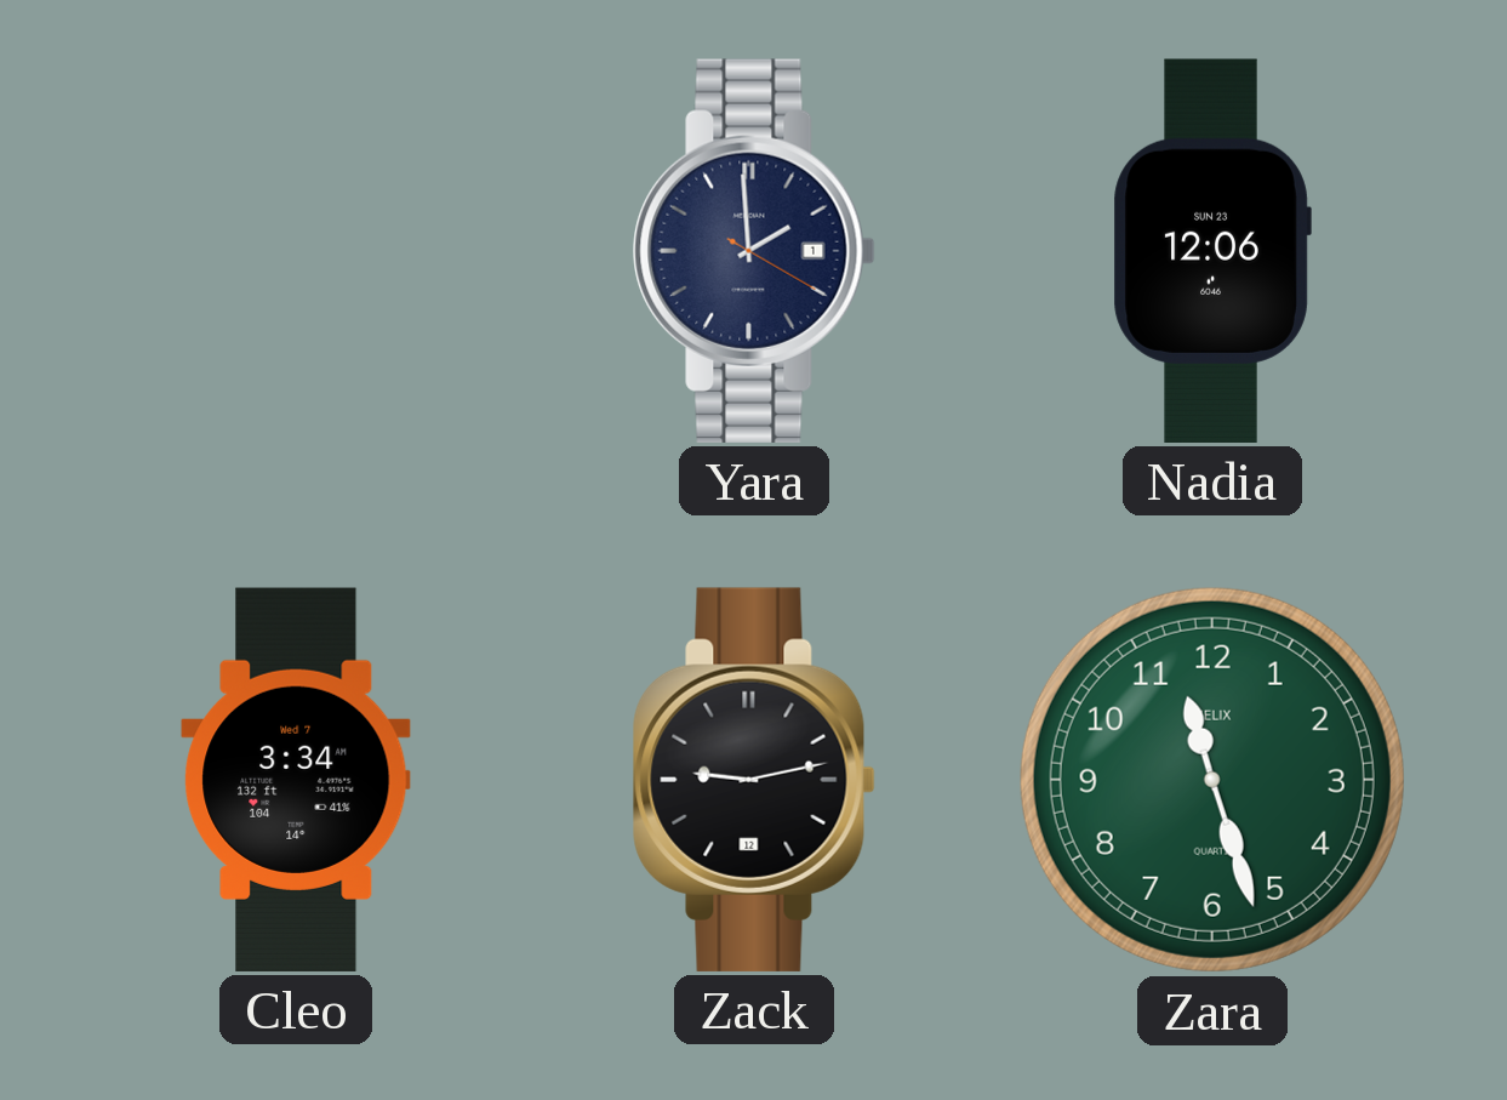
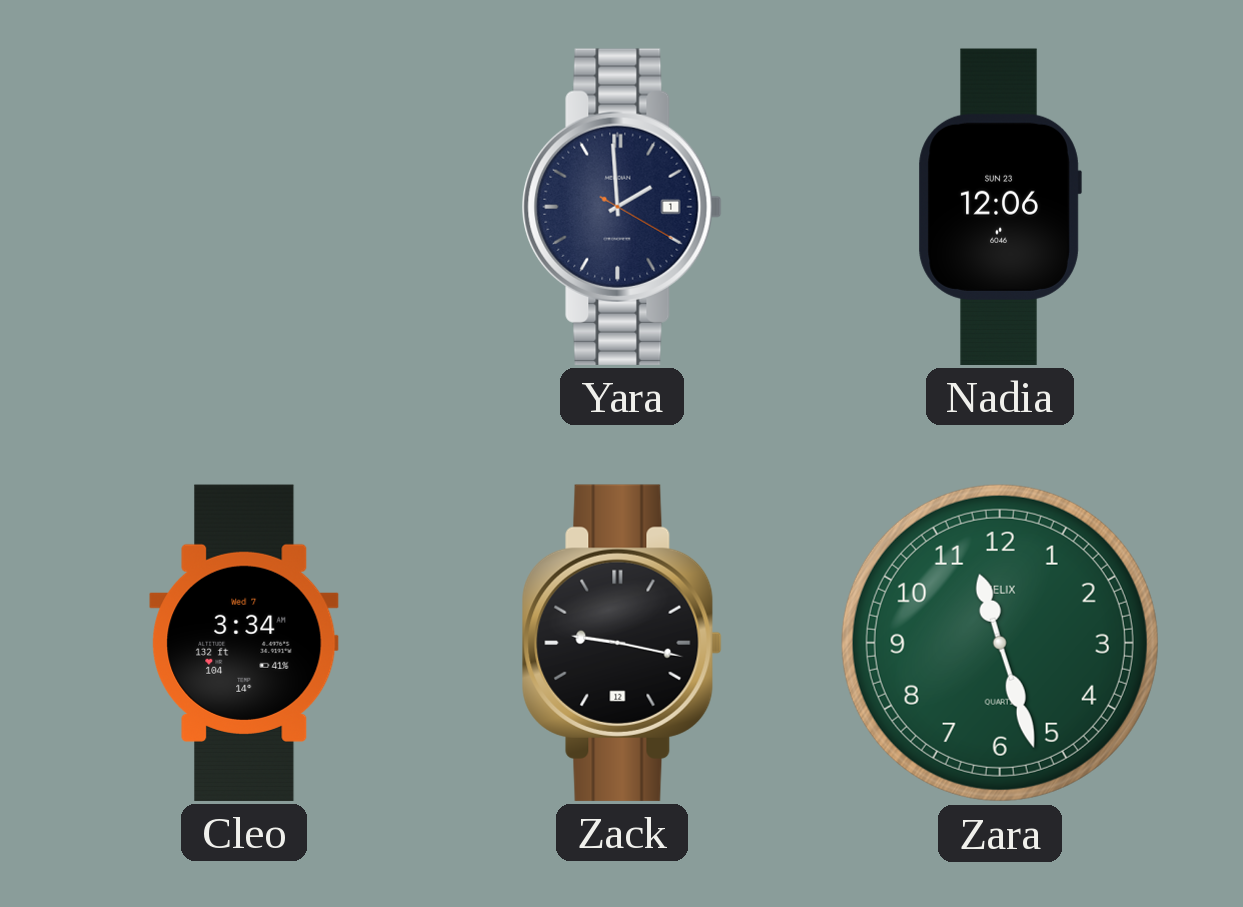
Zack: 9:13 -> 9:17 (622, 643)
